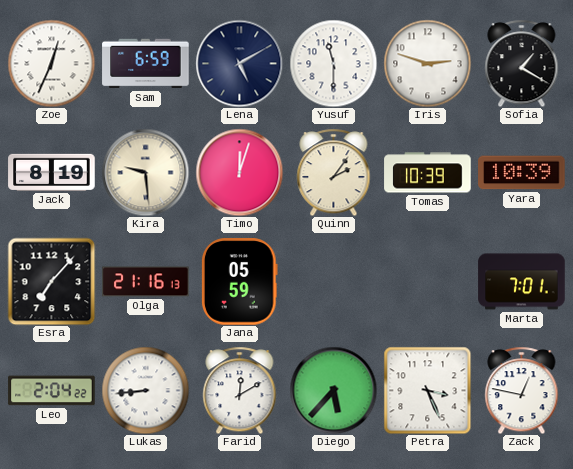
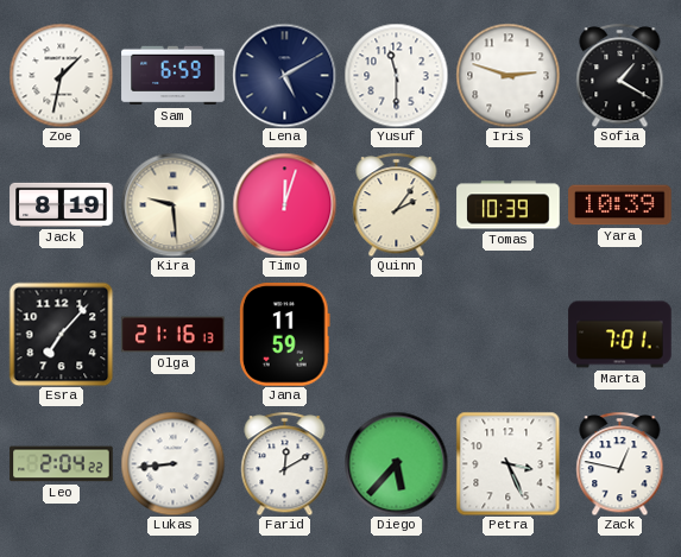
Zoe: 12:34 -> 1:32 (61, 75)
Jana: 05:59 -> 11:59 (284, 335)
